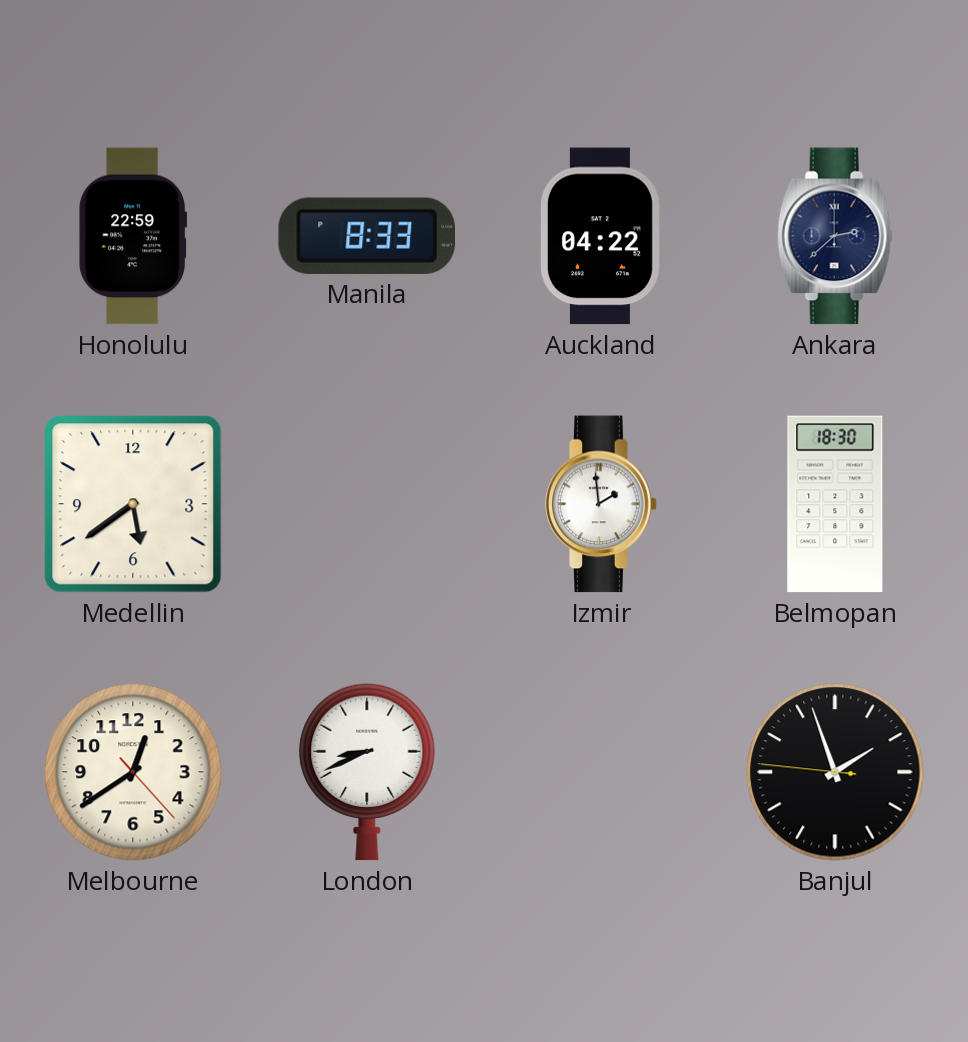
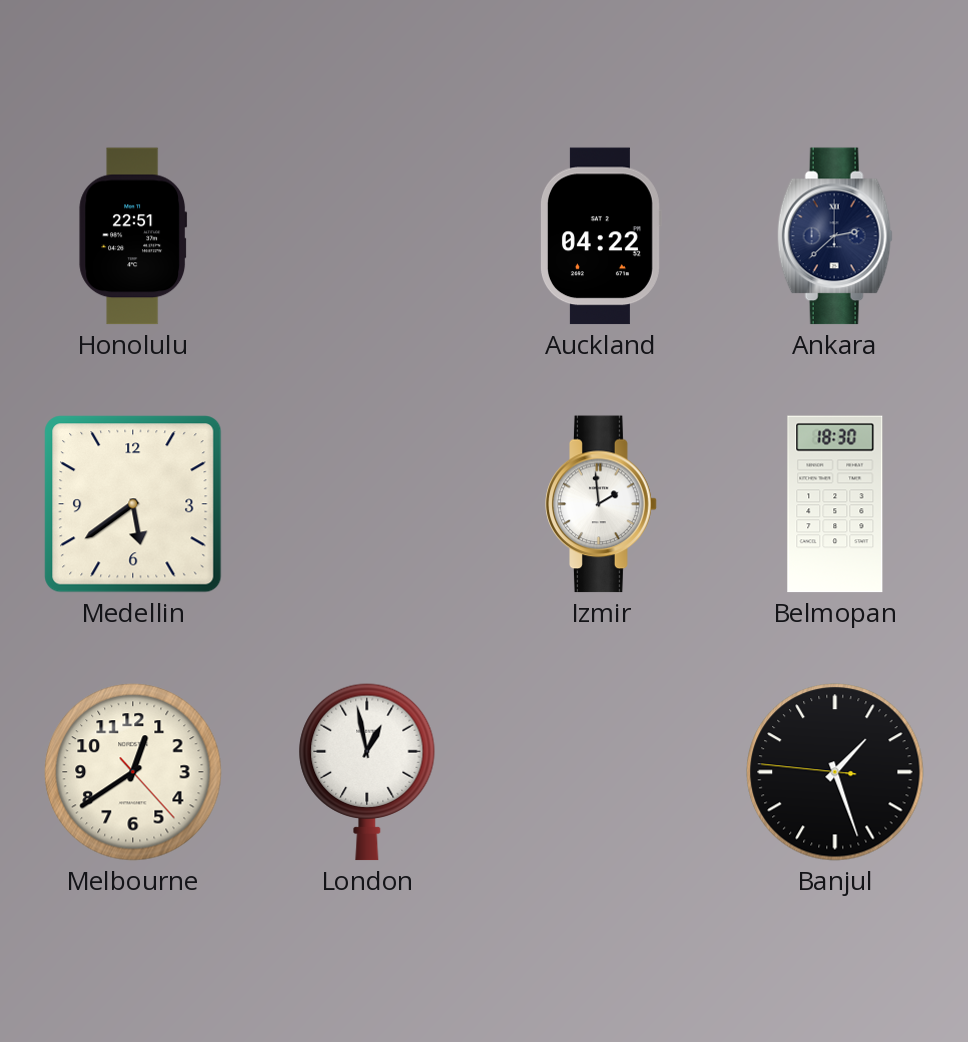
Honolulu: 22:59 -> 22:51 (133, 236)
Manila: 8:33 -> none (367, 236)
London: 8:41 -> 12:58 (367, 772)
Banjul: 1:56 -> 1:26 (835, 772)
